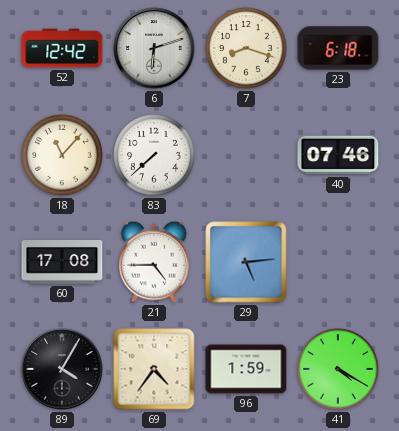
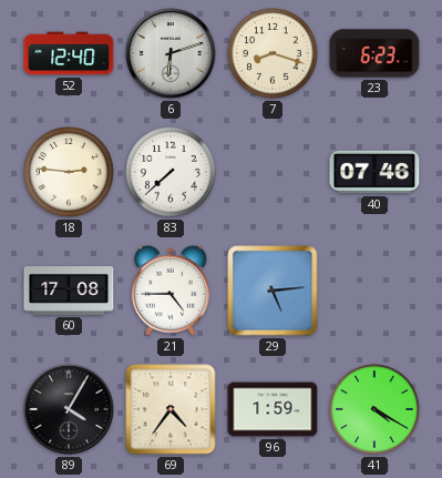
52: 12:42 -> 12:40 (69, 53)
23: 6:18 -> 6:23 (374, 53)
18: 11:07 -> 2:46 (70, 173)
